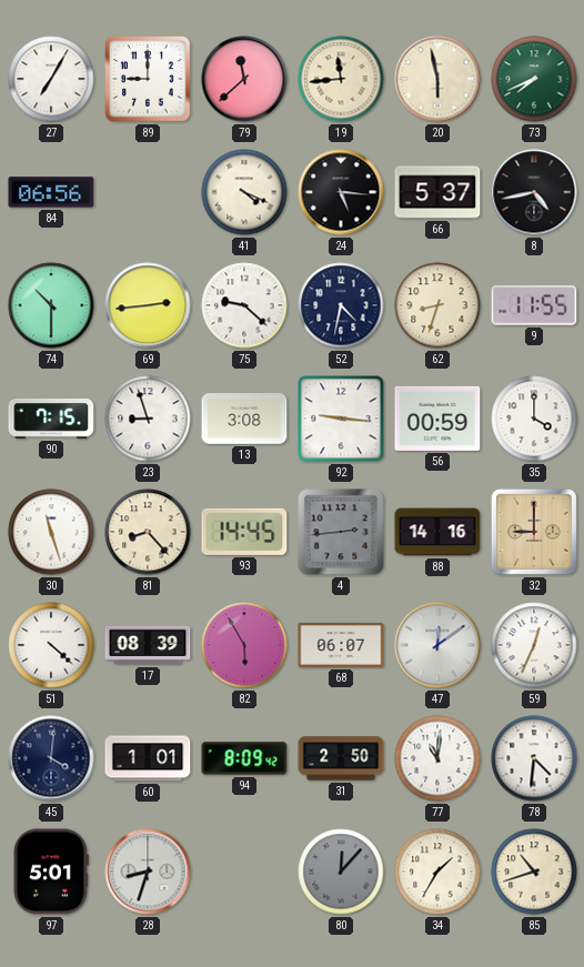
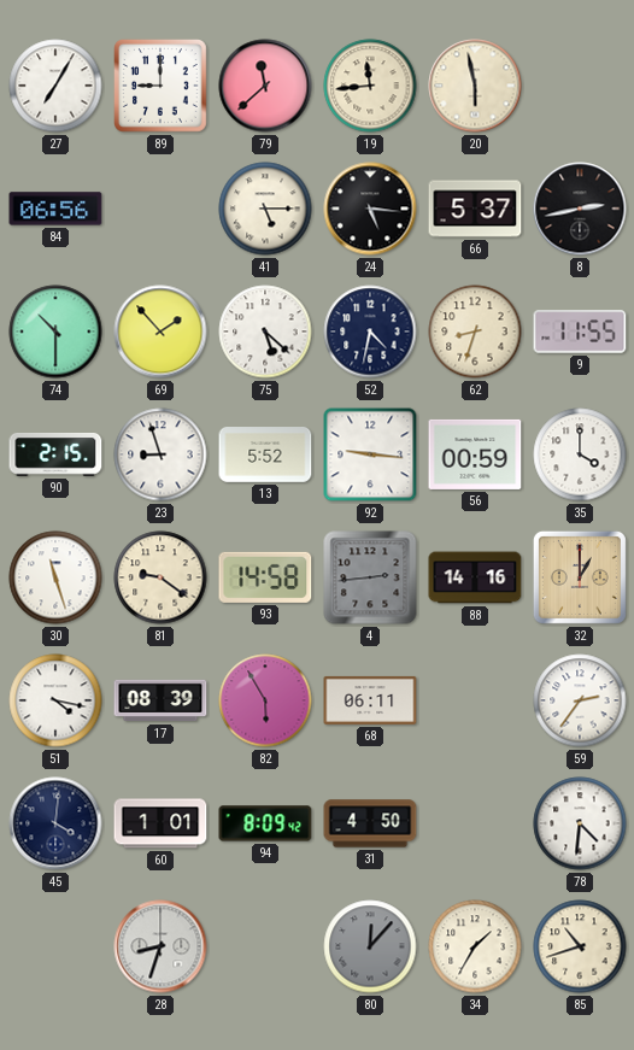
73: 7:41 -> none (534, 79)
41: 4:19 -> 5:15 (265, 209)
8: 4:43 -> 2:43 (580, 209)
69: 2:44 -> 1:53 (160, 332)
75: 9:22 -> 5:22 (265, 332)
90: 7:15 -> 2:15 (55, 456)
13: 3:08 -> 5:52 (265, 456)
81: 8:23 -> 9:21 (160, 577)
93: 14:45 -> 14:58 (265, 577)
32: 9:00 -> 1:00 (580, 577)
51: 4:22 -> 4:17 (55, 700)
68: 06:07 -> 06:11 (370, 700)
47: 12:09 -> none (437, 645)
59: 12:34 -> 2:36 (580, 700)
31: 2:50 -> 4:50 (370, 823)
77: 11:01 -> none (437, 758)
97: 5:01 -> none (51, 872)
